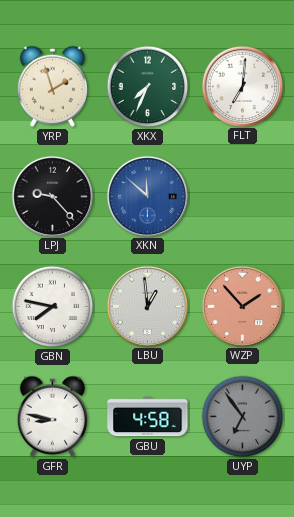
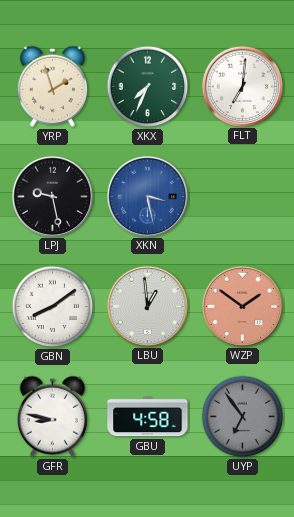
LPJ: 9:23 -> 9:28 (52, 196)
XKN: 11:52 -> 3:28 (147, 196)
GBN: 7:47 -> 8:09 (53, 307)
WZP: 1:53 -> 1:51 (242, 306)
